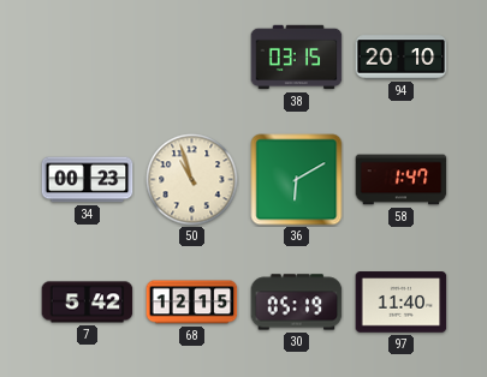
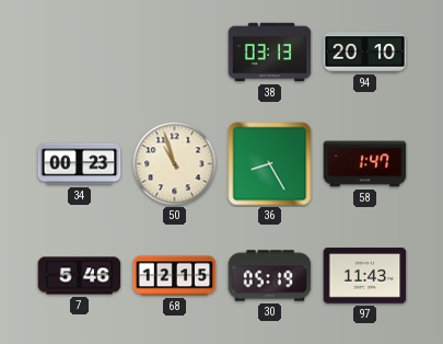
38: 03:15 -> 03:13 (270, 53)
36: 6:10 -> 8:25 (270, 164)
7: 5:42 -> 5:46 (80, 276)
97: 11:40 -> 11:43 (365, 276)
